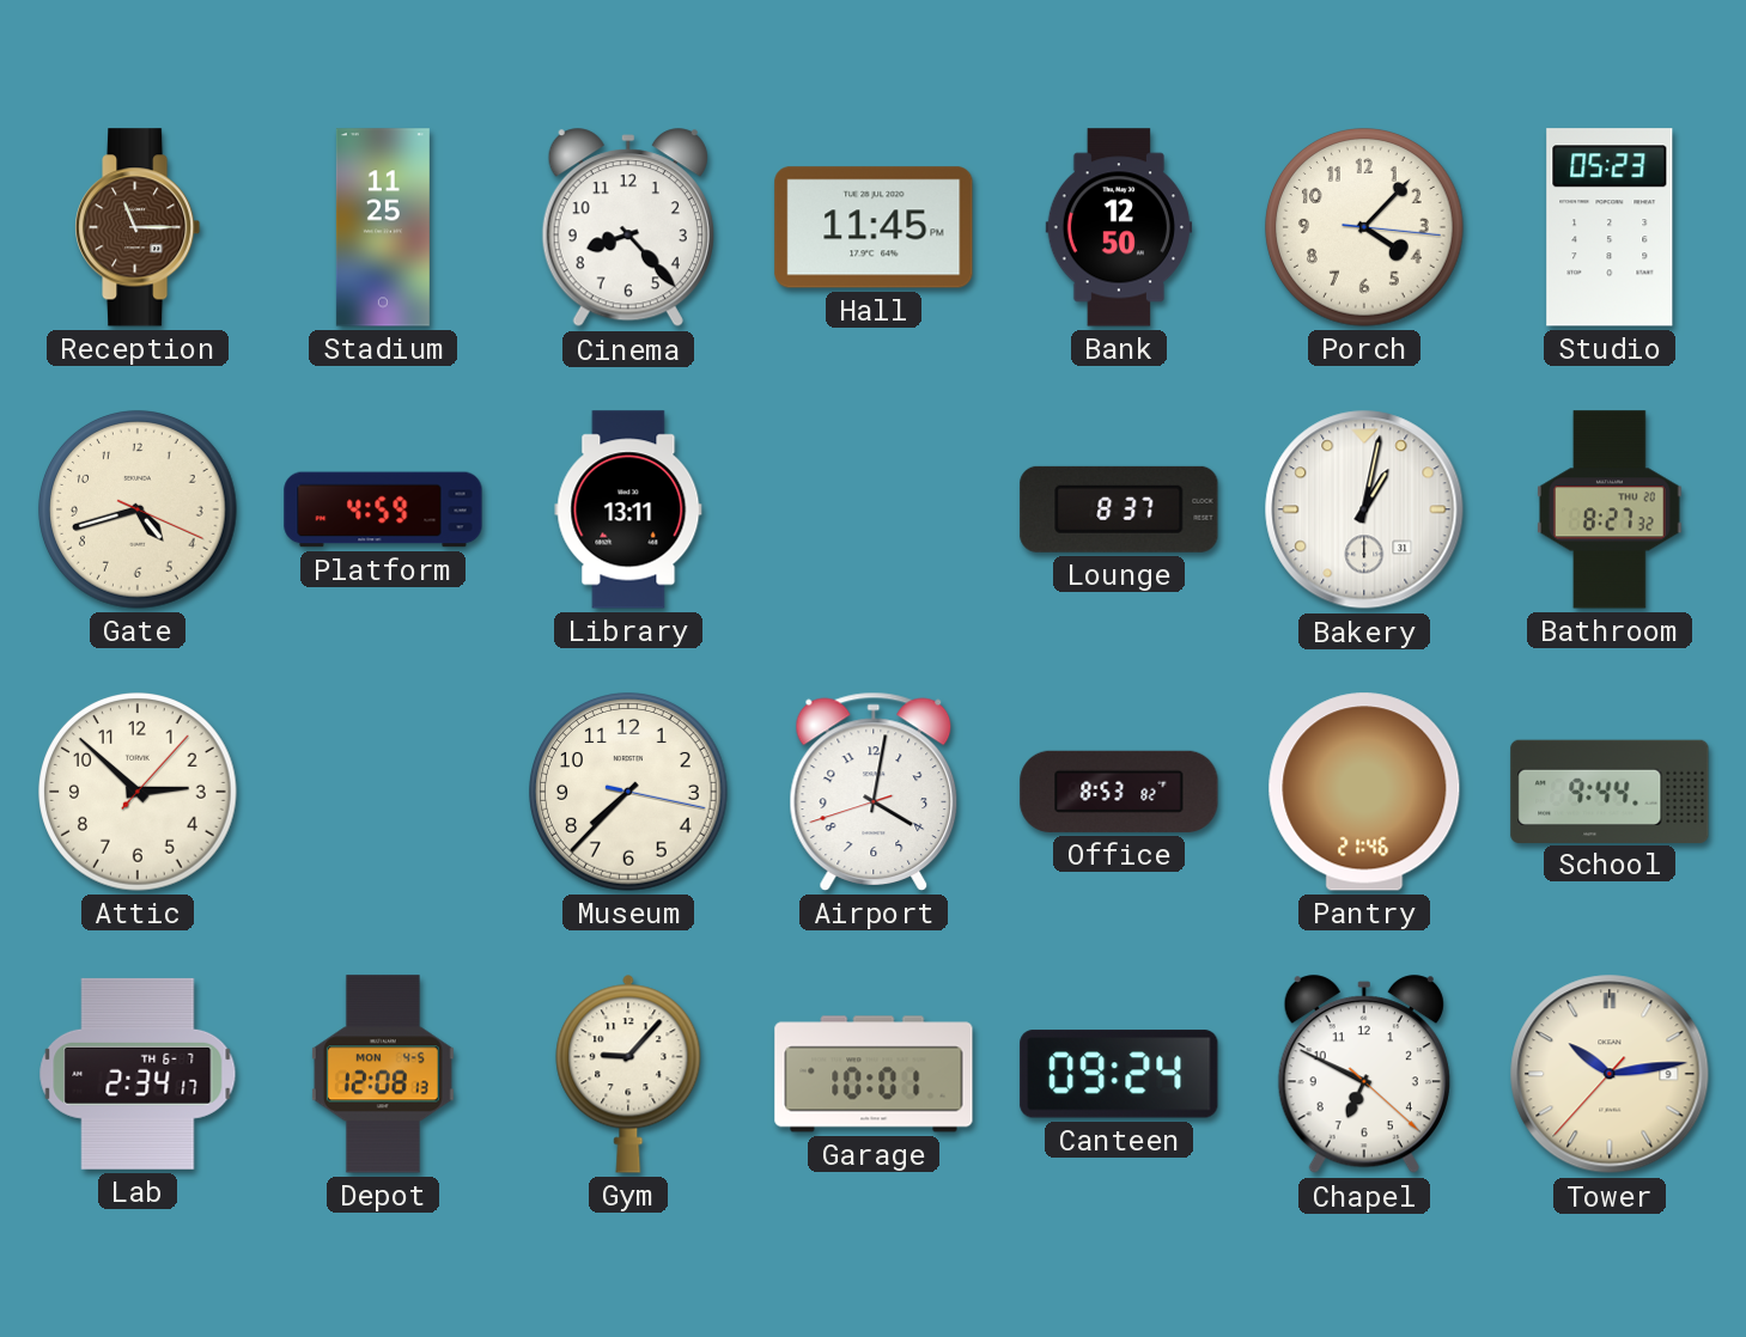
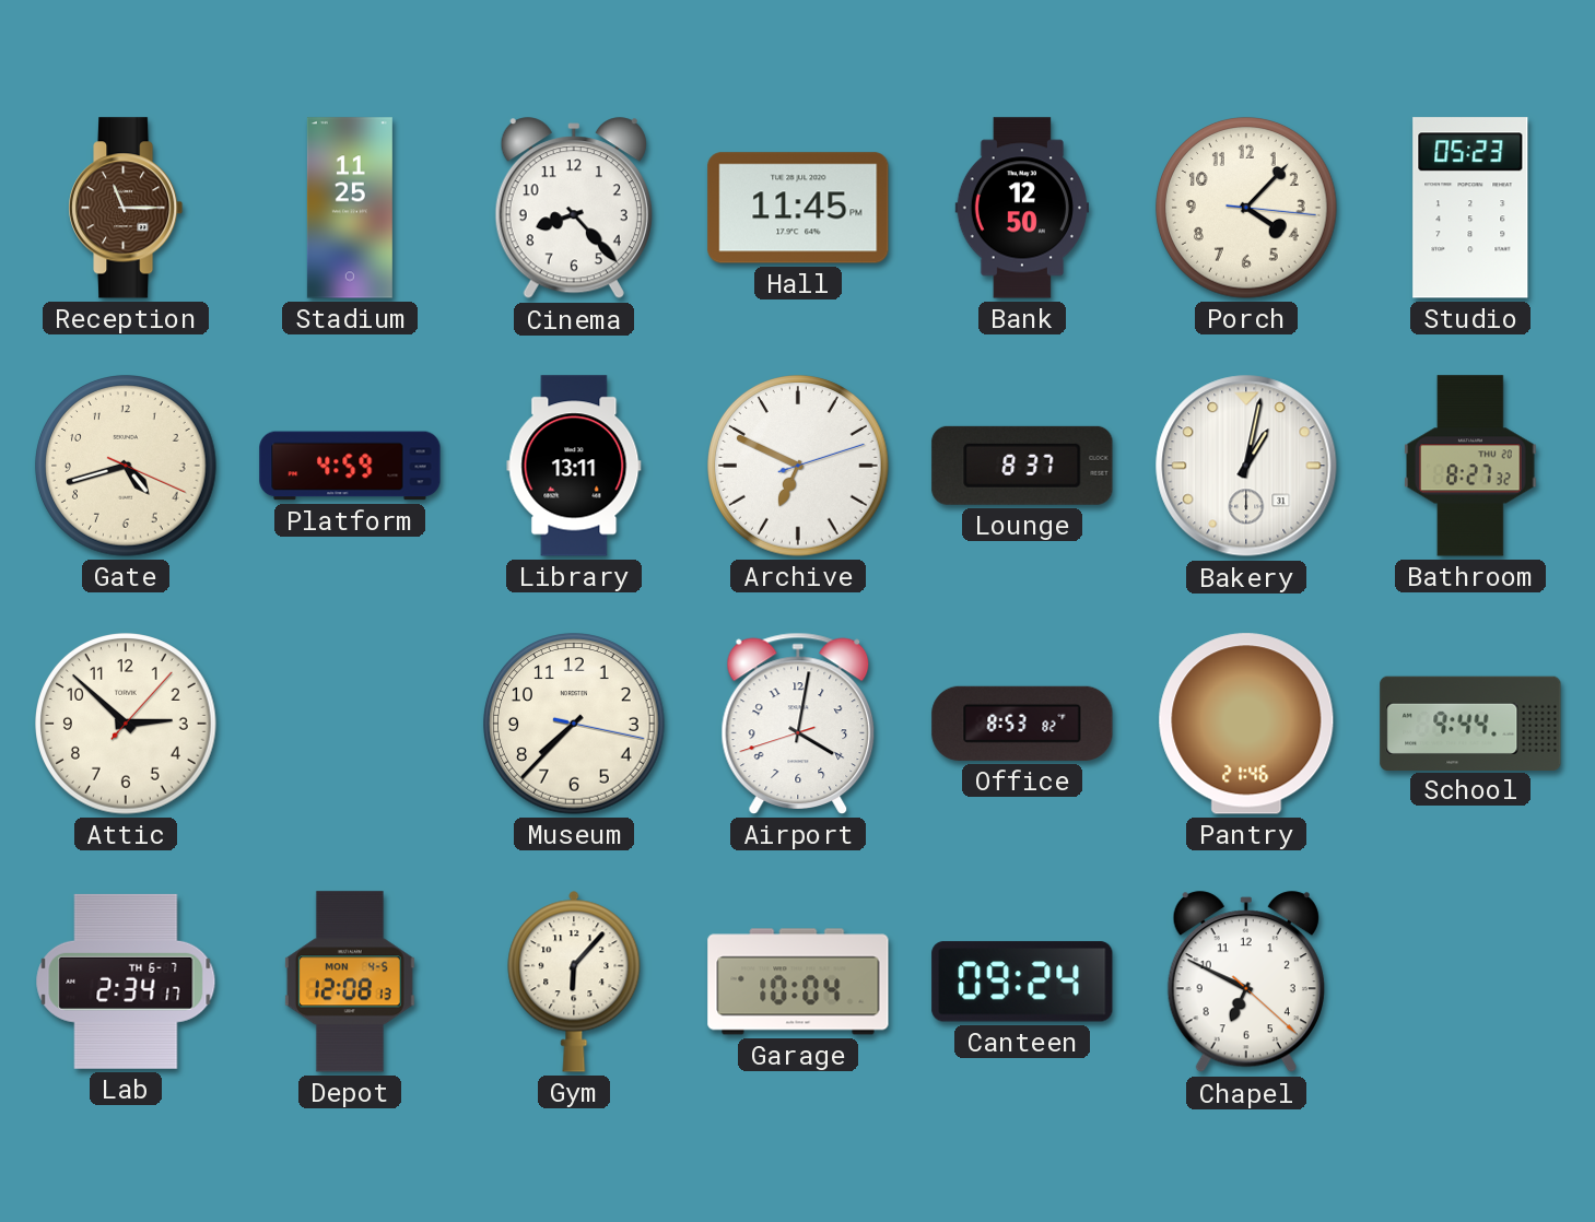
Archive: none -> 6:49 (798, 466)
Gym: 9:07 -> 6:07 (574, 982)
Garage: 10:01 -> 10:04 (798, 982)
Tower: 10:13 -> none (1610, 1074)
